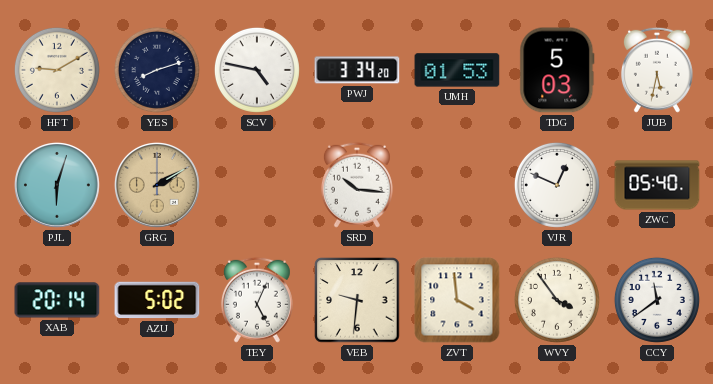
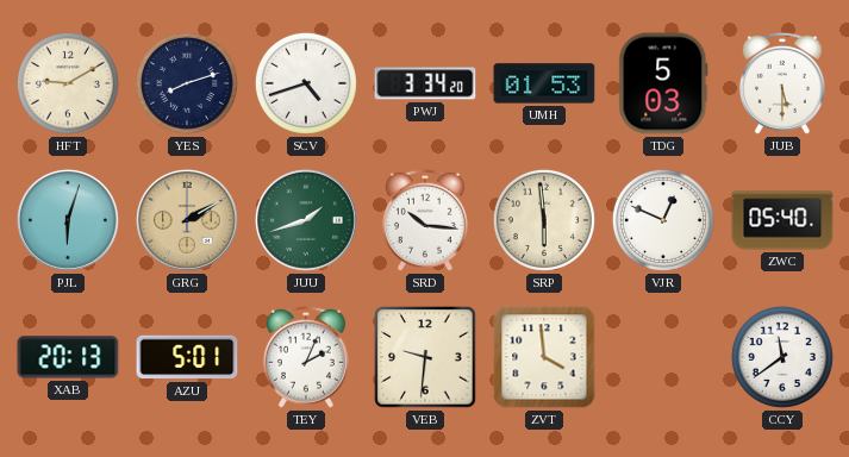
SCV: 4:47 -> 4:42 (306, 83)
JUB: 5:32 -> 5:30 (782, 83)
JUU: none -> 1:42 (306, 220)
SRP: none -> 5:59 (544, 220)
XAB: 20:14 -> 20:13 (68, 357)
AZU: 5:02 -> 5:01 (187, 357)
TEY: 5:04 -> 2:04 (306, 357)
WVY: 3:54 -> none (557, 300)
